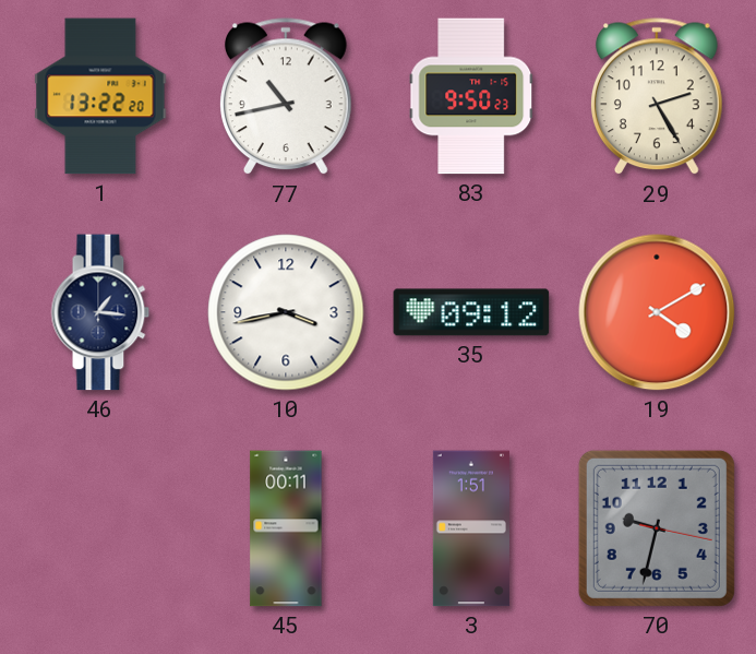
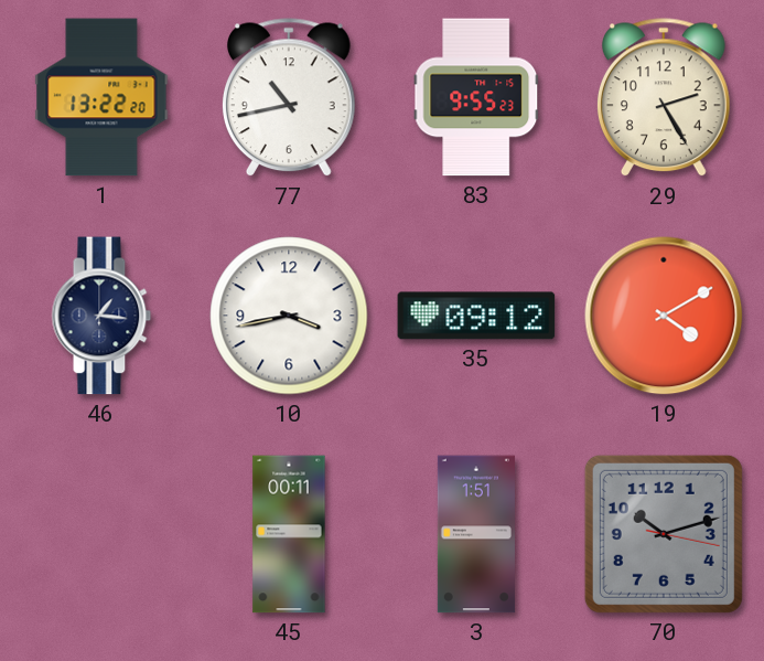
83: 9:50 -> 9:55 (476, 97)
70: 9:32 -> 10:12 (664, 534)
